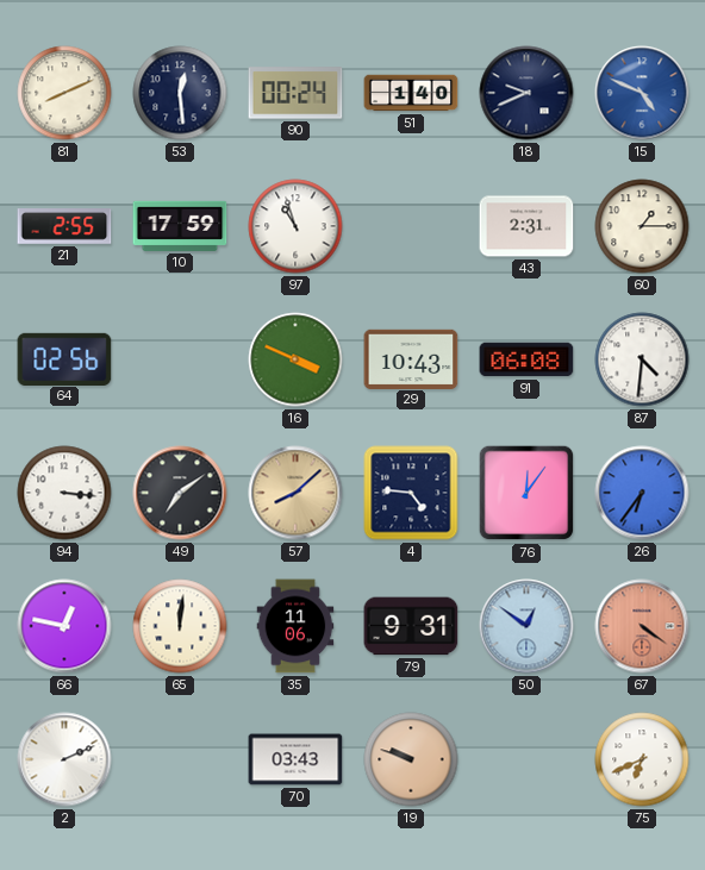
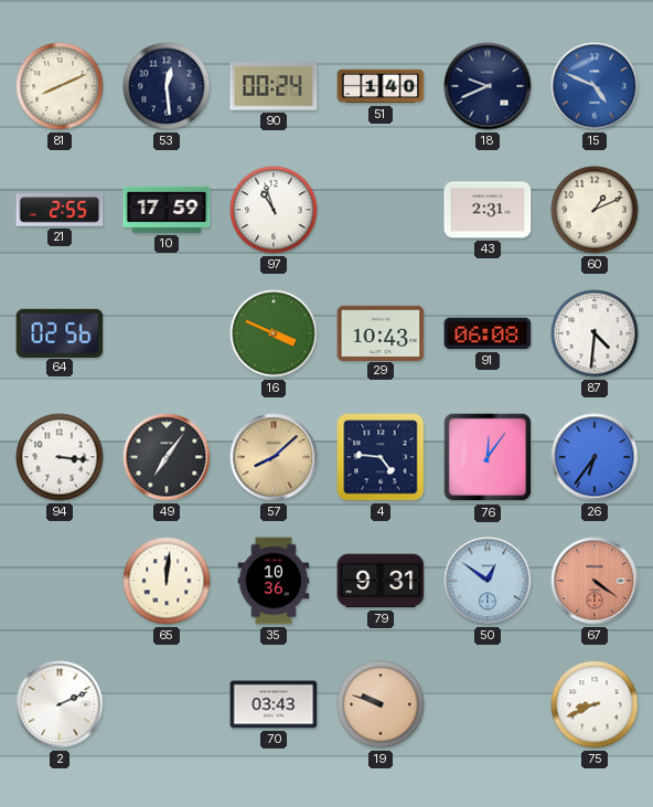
60: 1:15 -> 1:11 (595, 210)
49: 7:09 -> 7:06 (167, 457)
66: 12:47 -> none (64, 626)
35: 11:06 -> 10:36 (274, 581)
75: 6:41 -> 8:41 (595, 704)
